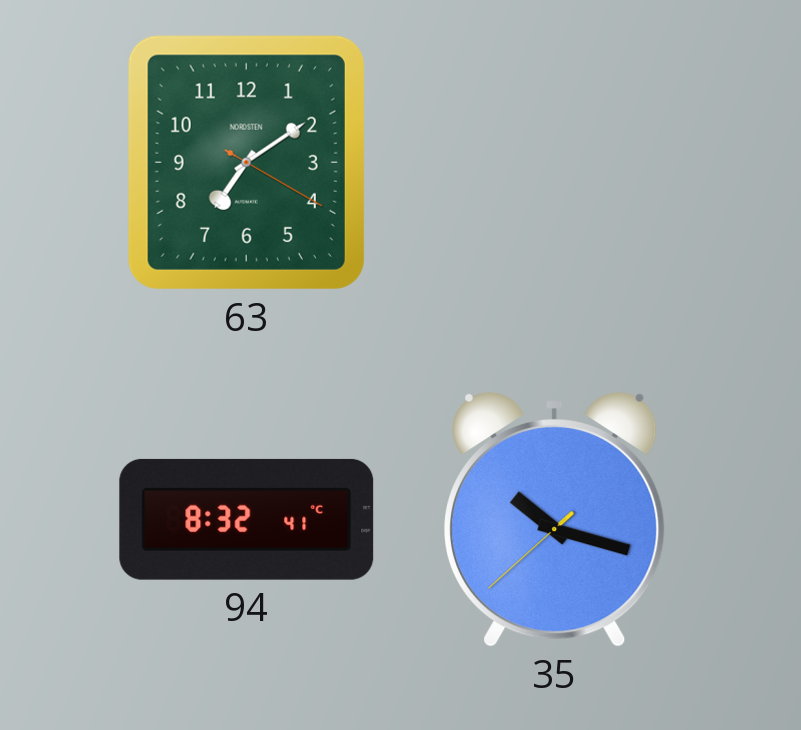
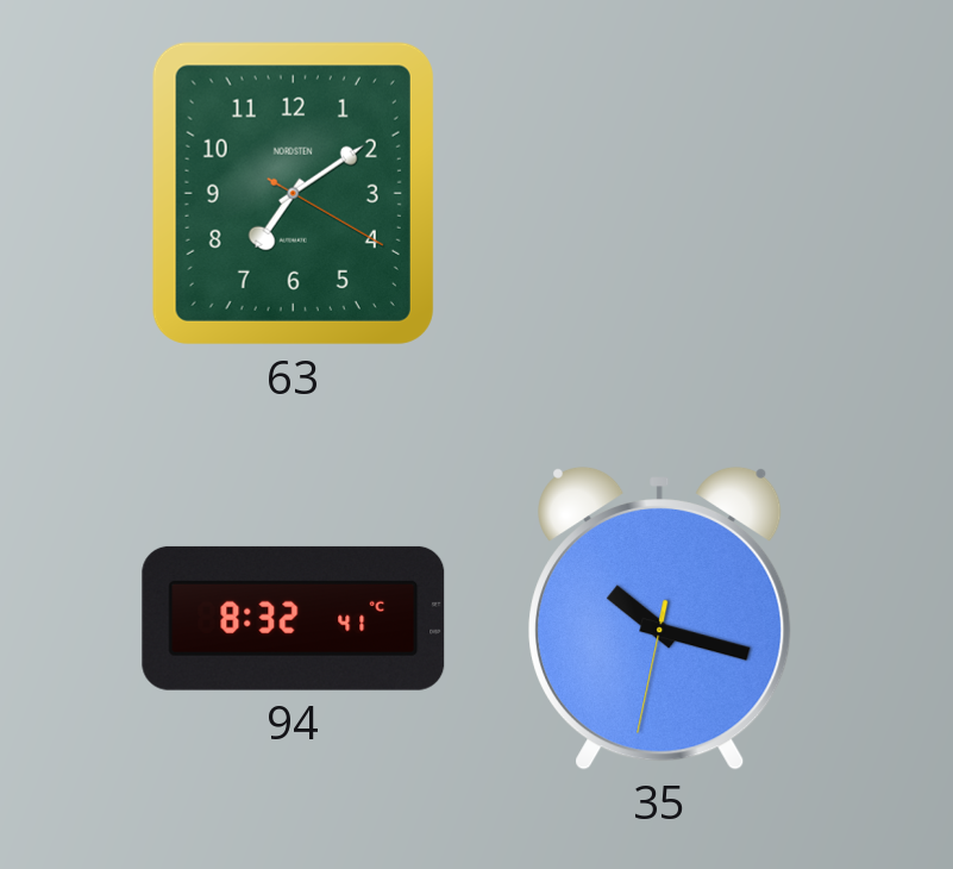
35: 10:17:38 -> 10:17:32 (660, 618)
